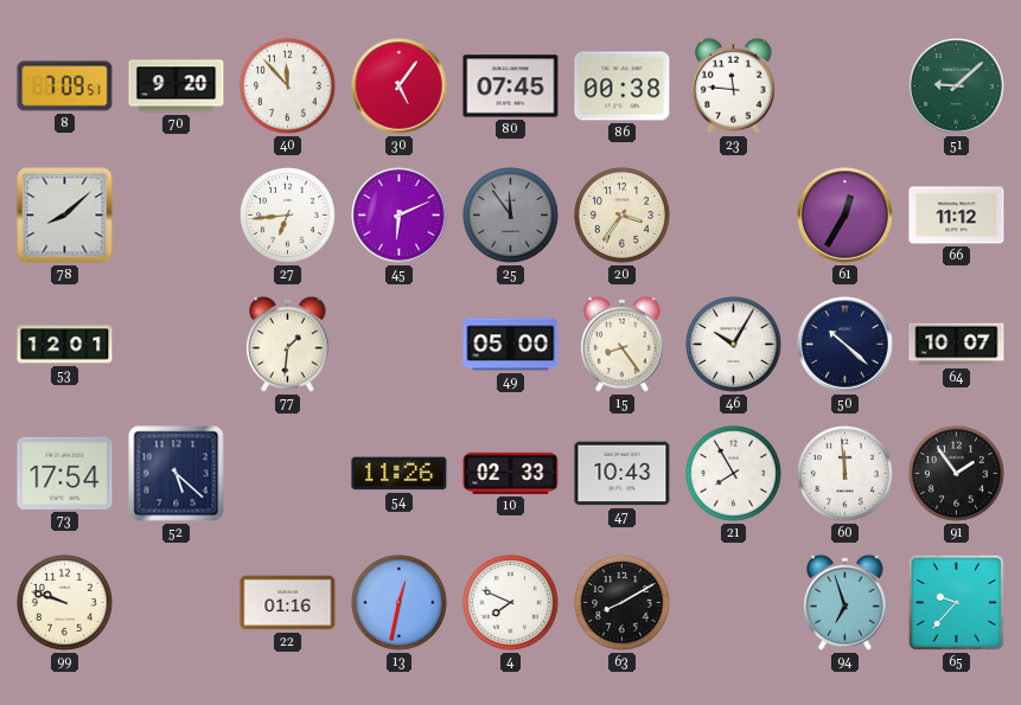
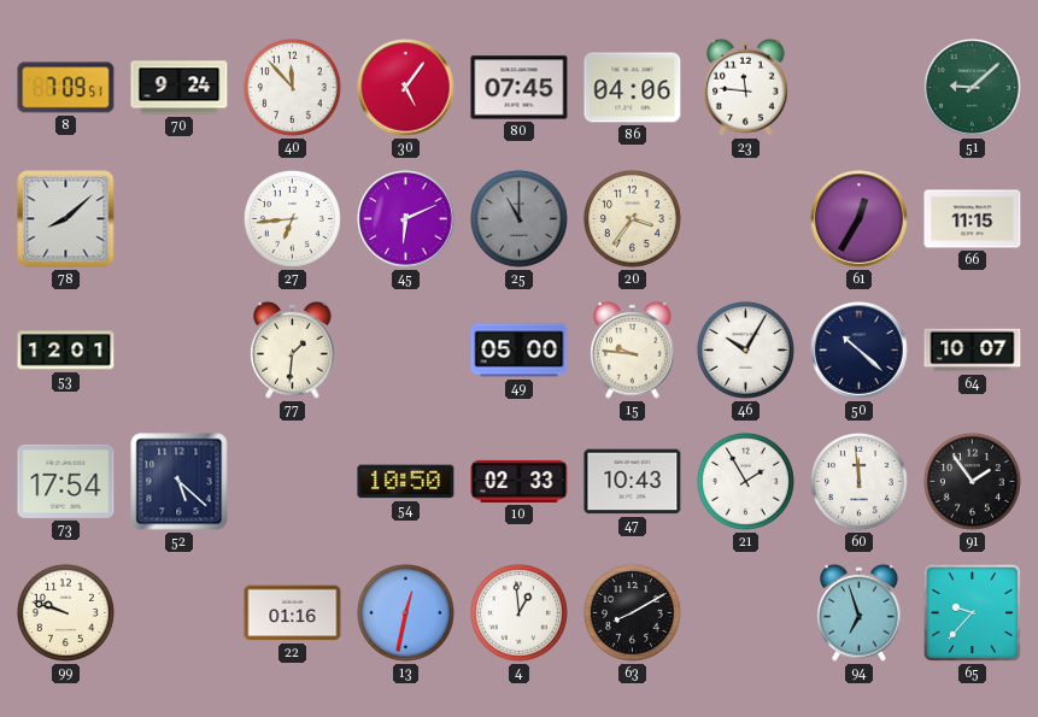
70: 9:20 -> 9:24 (180, 88)
86: 00:38 -> 04:06 (633, 88)
25: 11:54 -> 11:00 (518, 218)
66: 11:12 -> 11:15 (973, 219)
15: 8:24 -> 9:46 (633, 349)
54: 11:26 -> 10:50 (406, 482)
21: 7:55 -> 1:55 (745, 481)
4: 7:49 -> 12:59 (518, 612)
